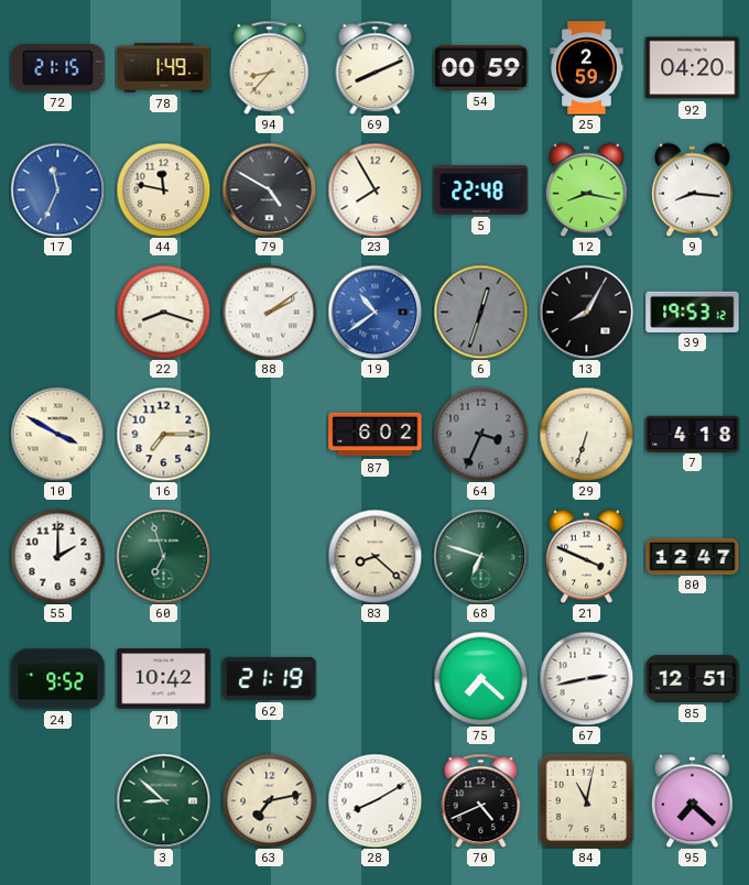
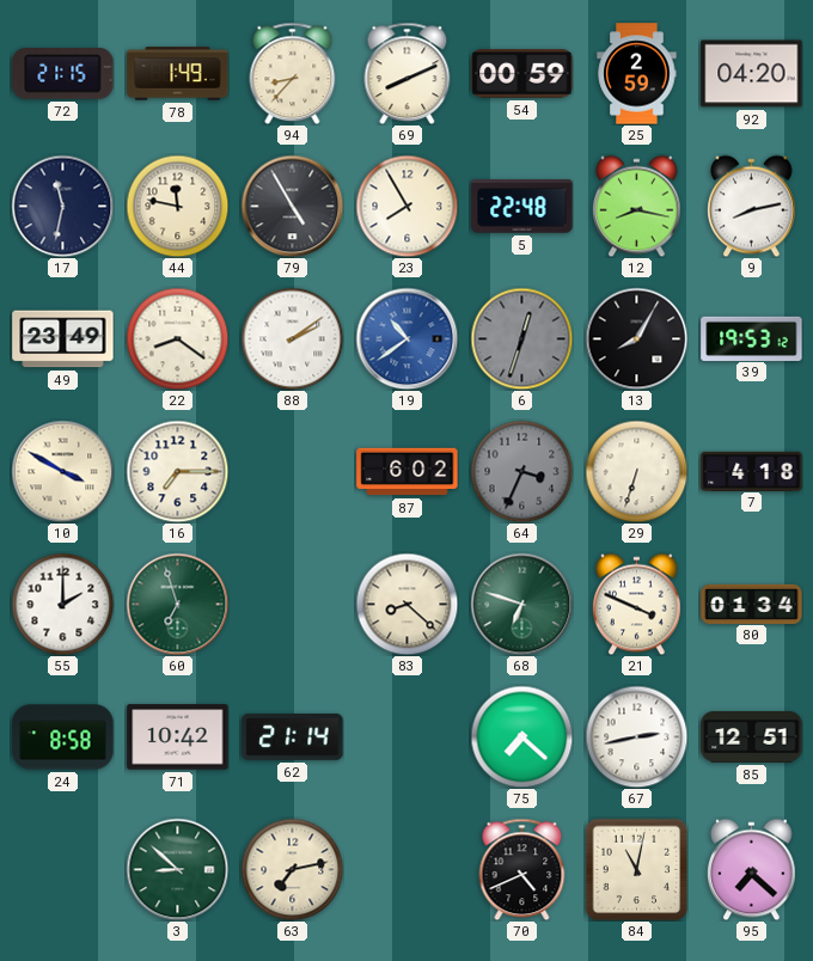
17: 11:34 -> 11:32 (62, 206)
17 dial: blue -> navy (62, 206)
79: 4:50 -> 4:55 (292, 206)
9: 8:16 -> 8:13 (752, 206)
49: none -> 23:49 (63, 339)
22: 8:18 -> 8:21 (177, 338)
80: 12:47 -> 01:34 (752, 604)
24: 9:52 -> 8:58 (63, 737)
62: 21:19 -> 21:14 (293, 736)
28: 8:10 -> none (374, 800)
